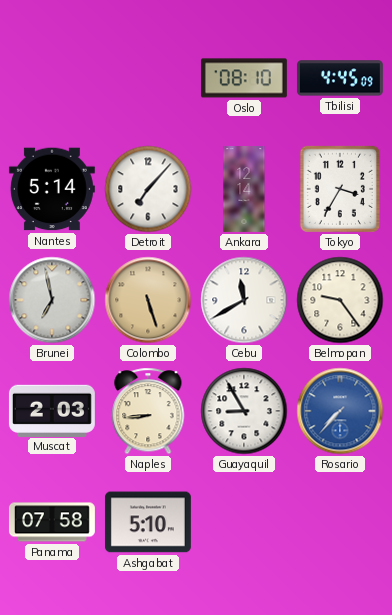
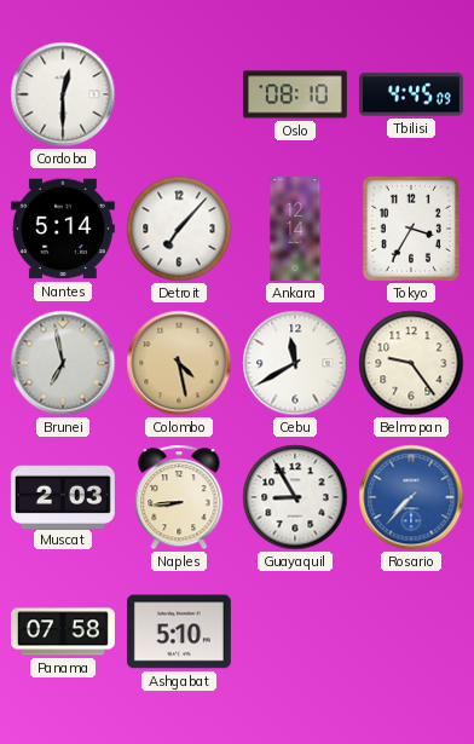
Cordoba: none -> 12:30 (63, 94)
Colombo: 5:27 -> 4:28 (179, 363)
